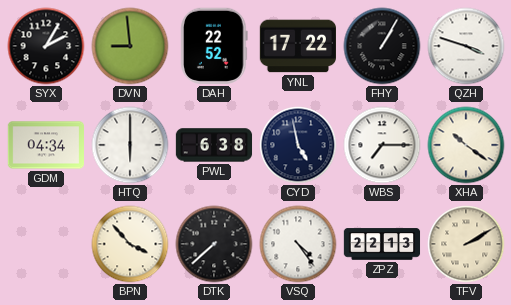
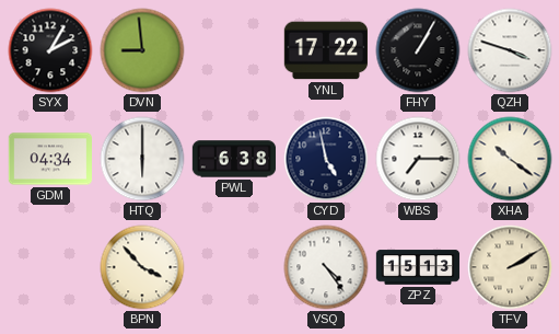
DAH: 22:52 -> none (214, 46)
DTK: 7:38 -> none (214, 244)
ZPZ: 22:13 -> 15:13 (418, 267)
